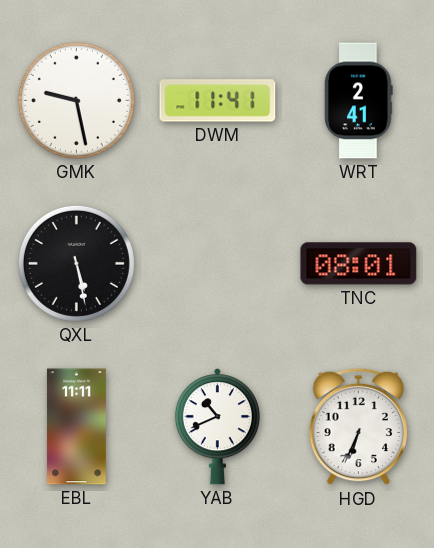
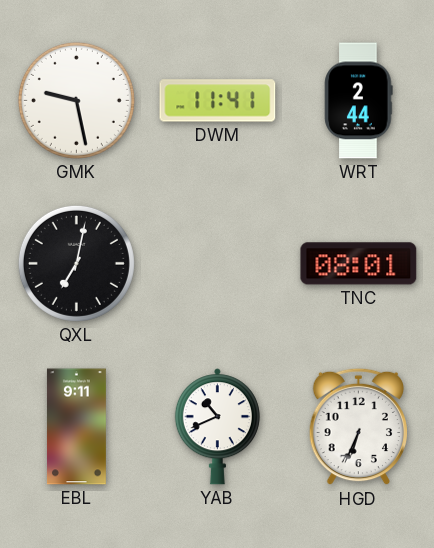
WRT: 2:41 -> 2:44 (359, 101)
QXL: 5:28 -> 7:02 (76, 263)
EBL: 11:11 -> 9:11 (76, 427)
